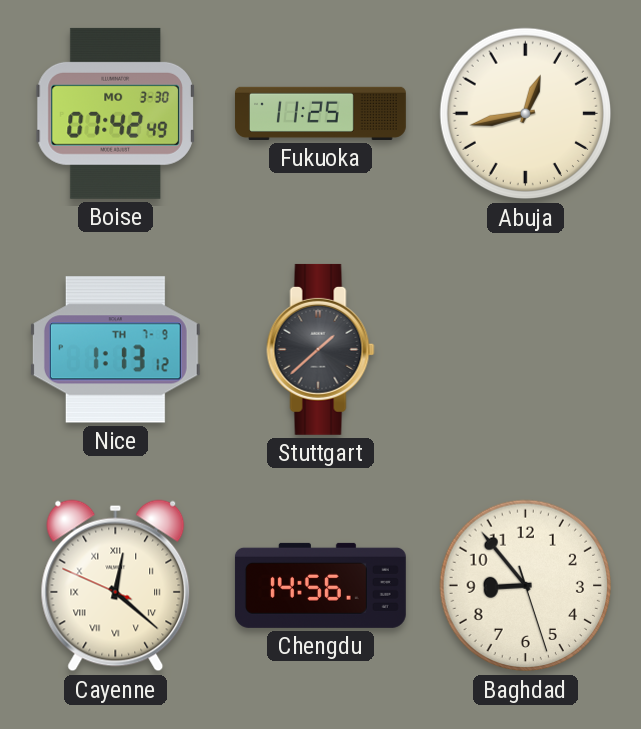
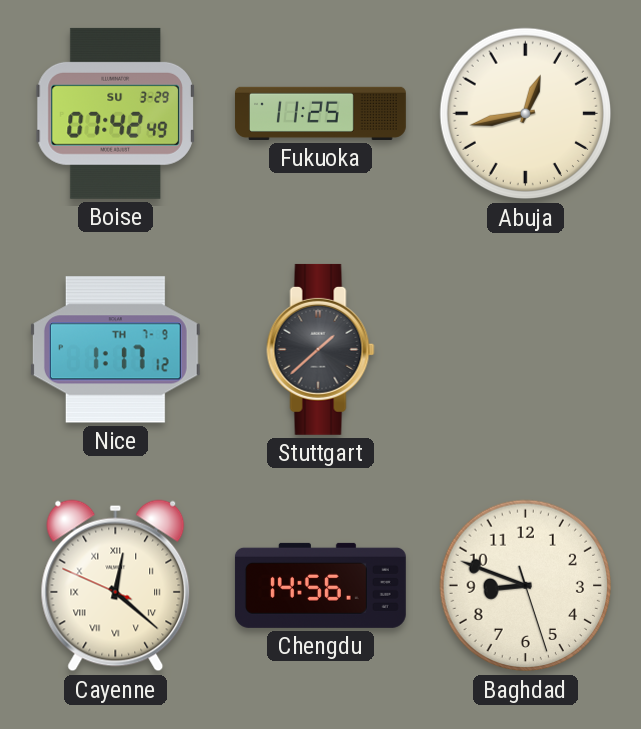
Boise date: MO 3-30 -> SU 3-29 (116, 113)
Nice: 1:13 -> 1:17 (115, 350)
Baghdad: 8:53 -> 8:48 (526, 586)
